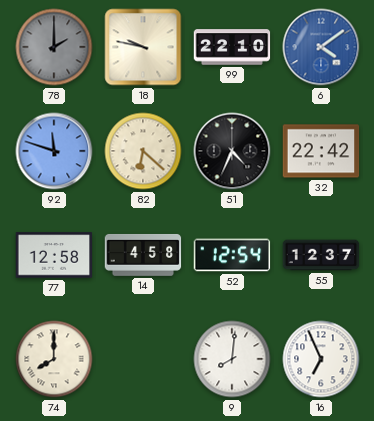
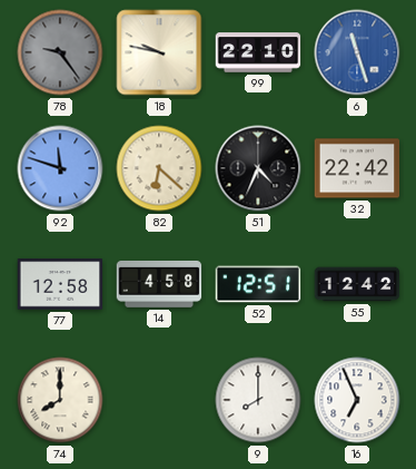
78: 2:00 -> 9:24 (60, 52)
6: 4:09 -> 11:27 (357, 52)
52: 12:54 -> 12:51 (258, 284)
55: 12:37 -> 12:42 (357, 284)
9: 8:01 -> 8:00 (258, 400)
